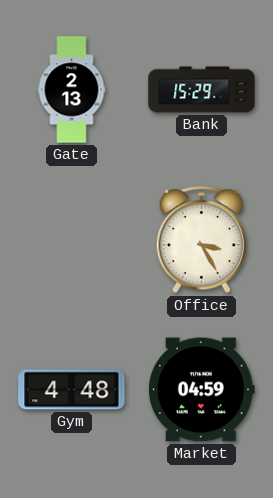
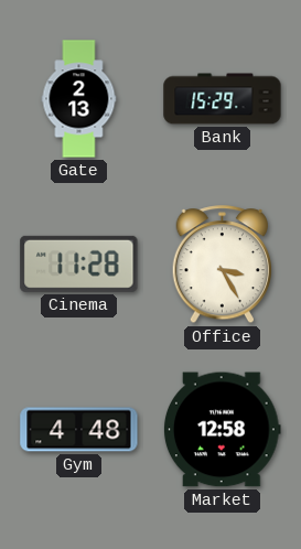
Cinema: none -> 11:28 (79, 263)
Market: 04:59 -> 12:58 (222, 430)
